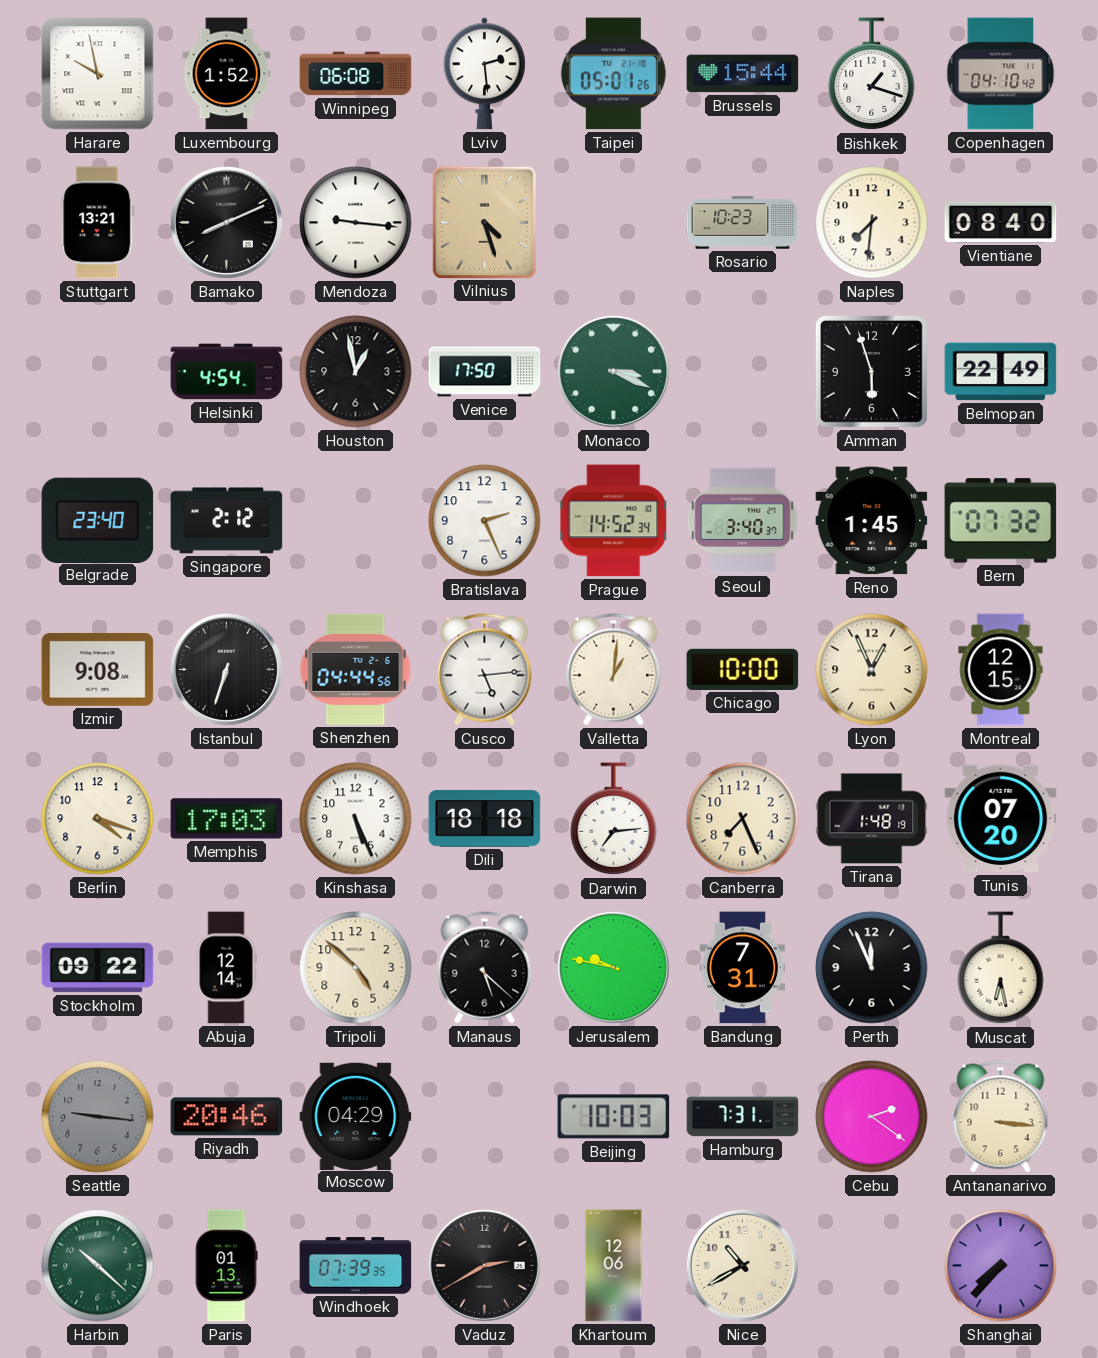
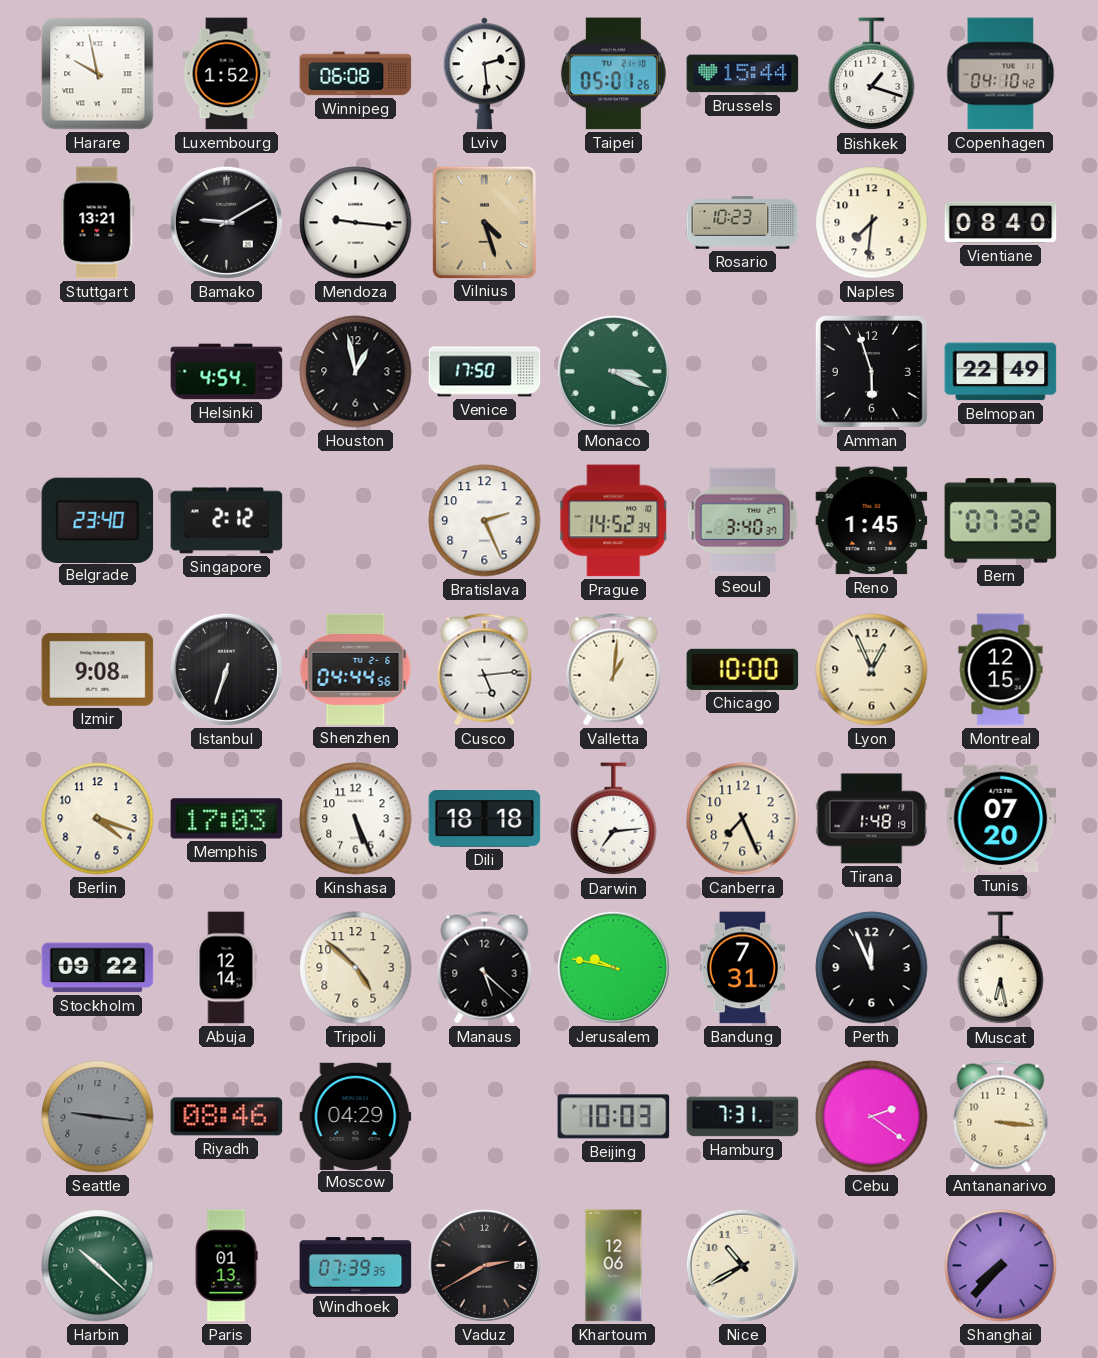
Bamako: 8:11 -> 9:10 (226, 222)
Riyadh: 20:46 -> 08:46 (227, 1117)
